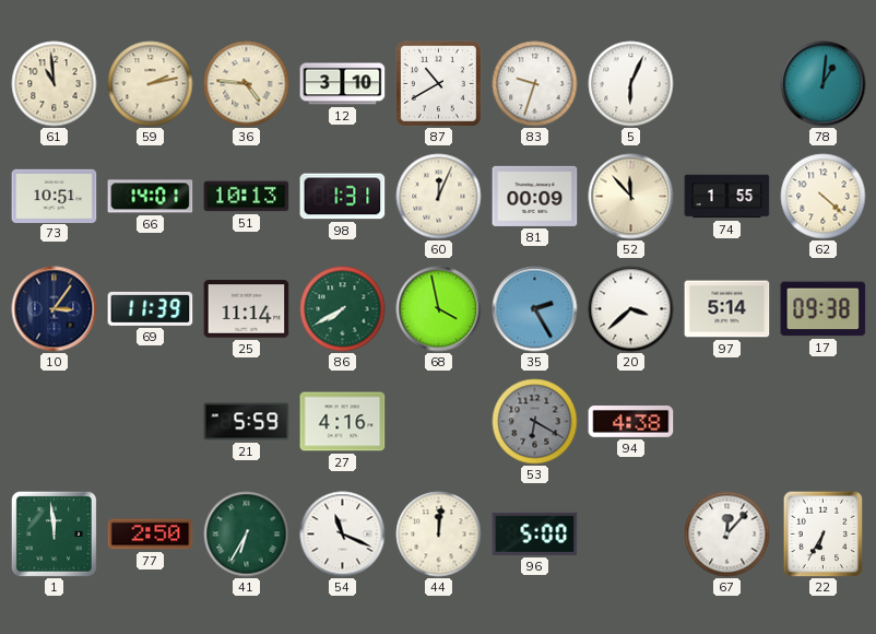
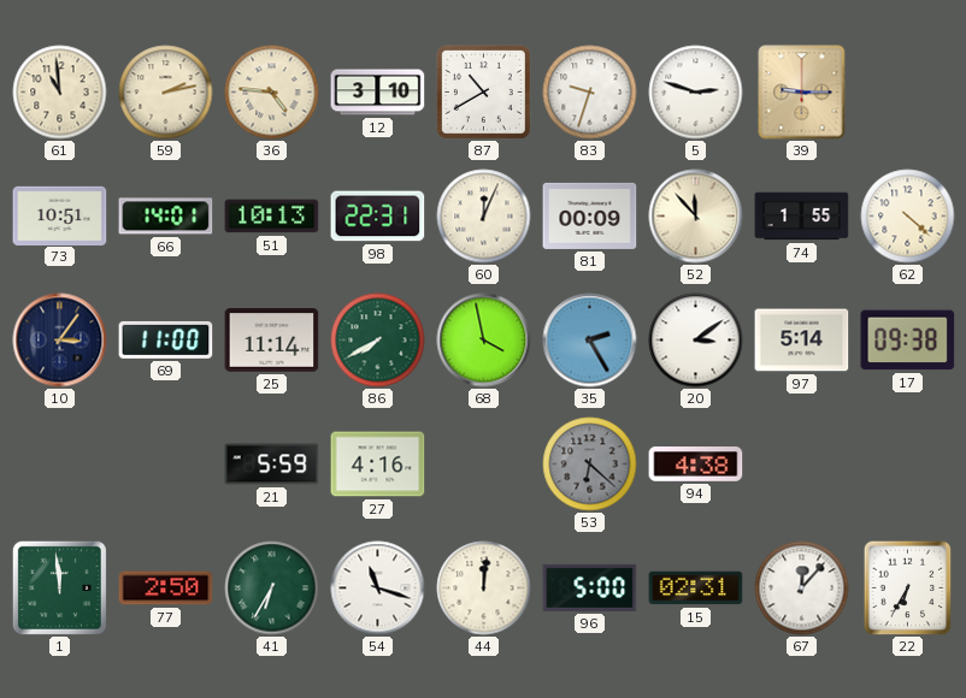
5: 6:04 -> 2:48 (696, 93)
39: none -> 9:15 (802, 93)
78: 1:01 -> none (824, 84)
98: 1:31 -> 22:31 (378, 217)
69: 11:39 -> 11:00 (166, 339)
20: 3:38 -> 3:09 (696, 341)
53: 6:20 -> 6:22 (590, 465)
54: 11:19 -> 11:18 (378, 588)
15: none -> 02:31 (696, 588)
